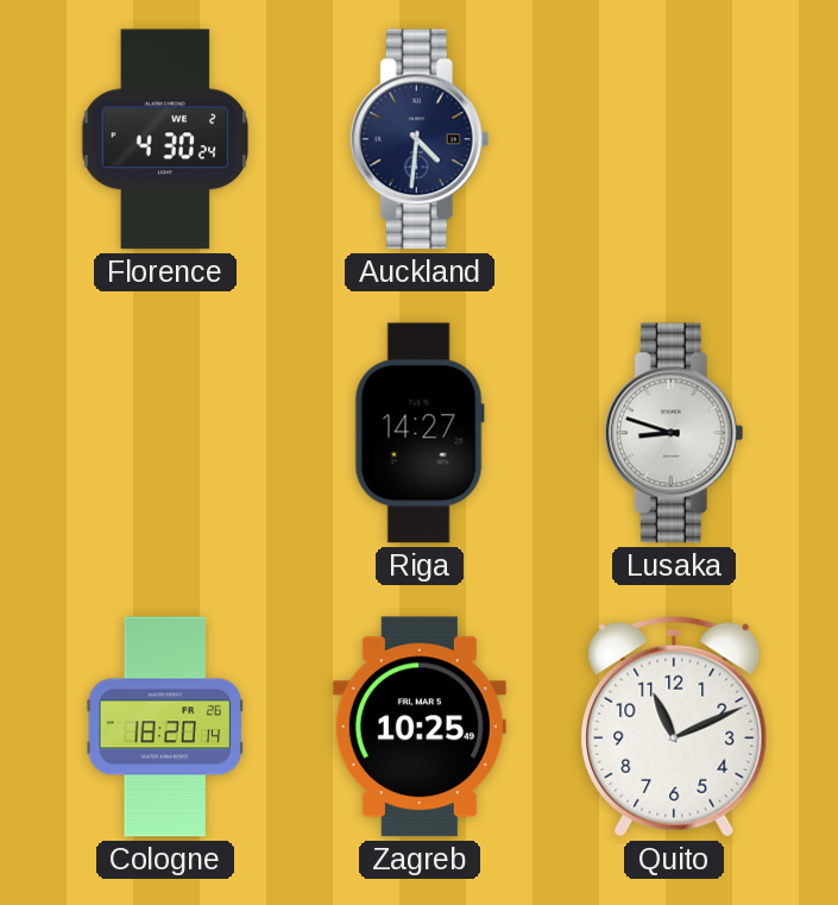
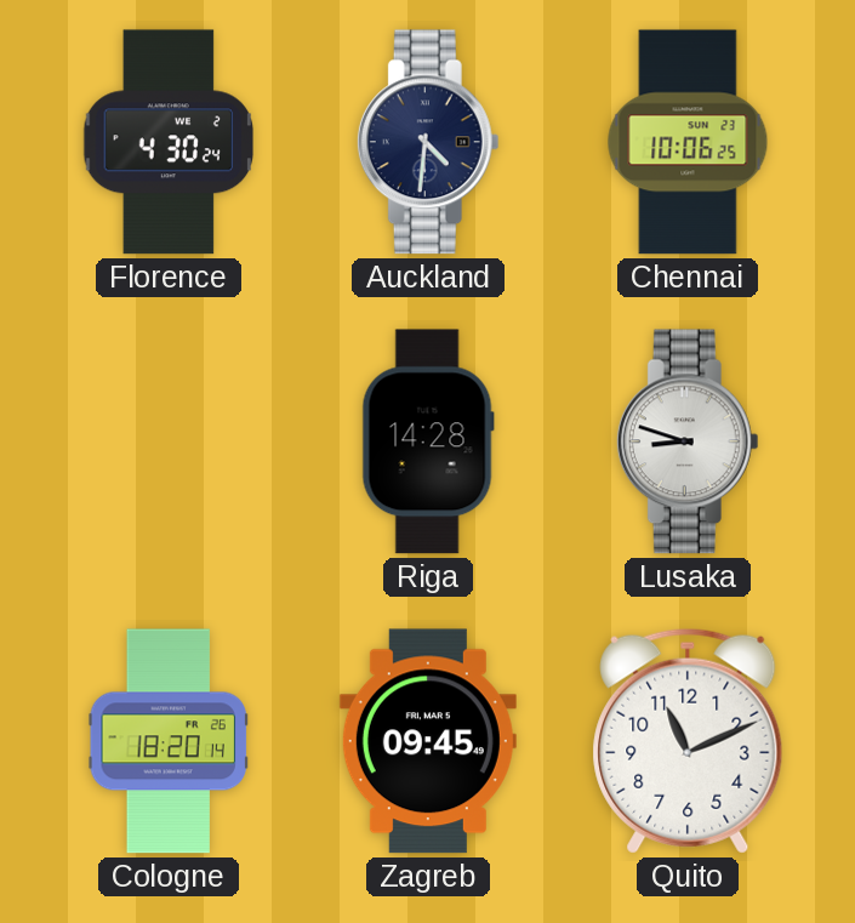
Chennai: none -> 10:06 (688, 142)
Riga: 14:27 -> 14:28 (428, 441)
Zagreb: 10:25 -> 09:45 (428, 741)
